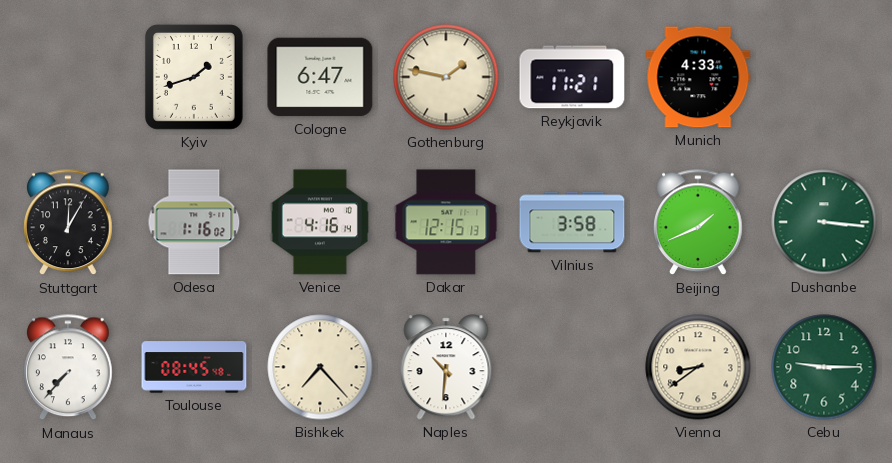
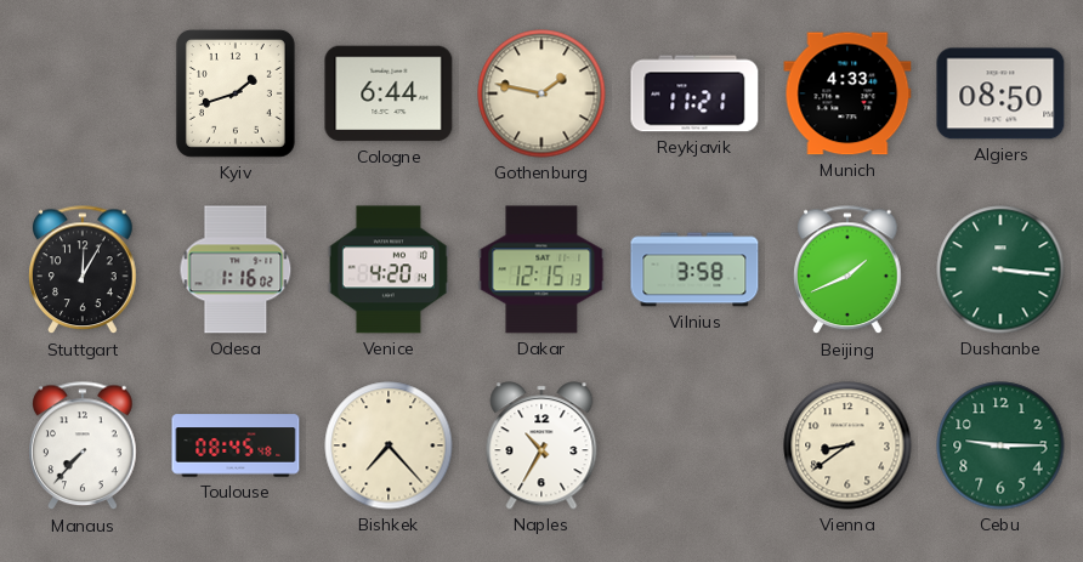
Cologne: 6:47 -> 6:44 (389, 93)
Algiers: none -> 08:50 (1000, 93)
Venice: 4:16 -> 4:20 (389, 269)
Naples: 10:31 -> 10:35 (541, 445)
